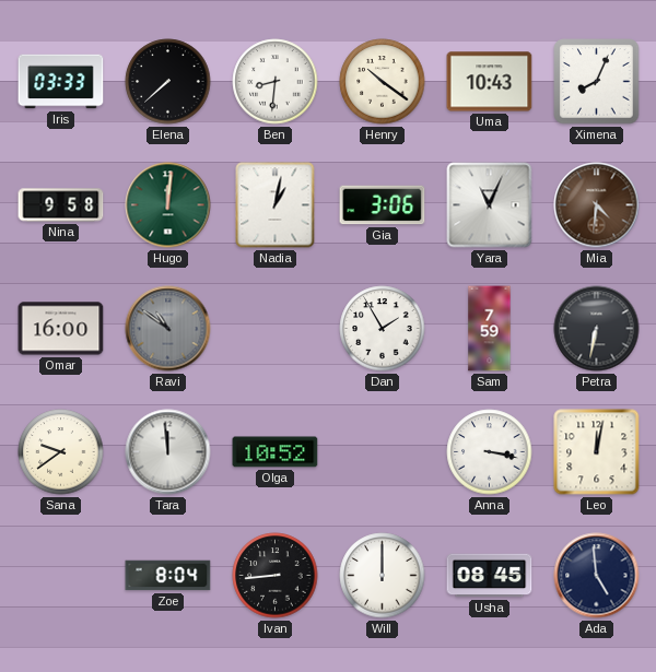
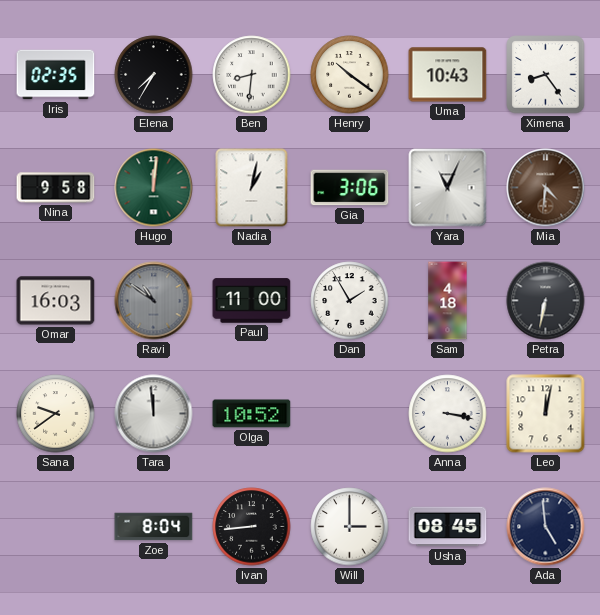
Iris: 03:33 -> 02:35 (56, 75)
Elena: 7:38 -> 7:35 (154, 75)
Ximena: 8:04 -> 8:24 (546, 75)
Omar: 16:00 -> 16:03 (56, 301)
Paul: none -> 11:00 (252, 301)
Sam: 7:59 -> 4:18 (448, 301)
Will: 12:00 -> 3:00 (350, 527)
